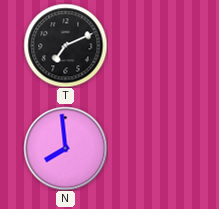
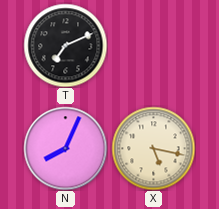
N: 7:59 -> 8:04 (65, 148)
X: none -> 5:17 (153, 148)
